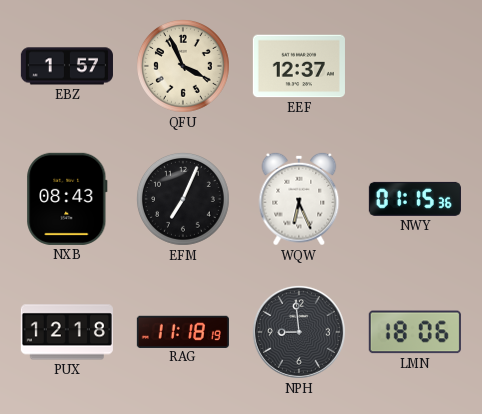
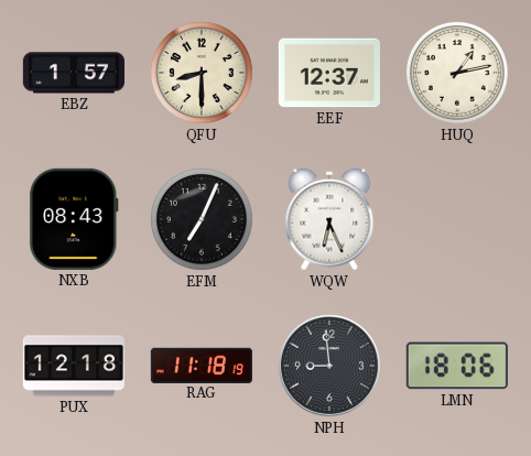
QFU: 3:56 -> 8:30 (202, 73)
HUQ: none -> 1:13 (457, 73)
NWY: 01:15 -> none (415, 199)
